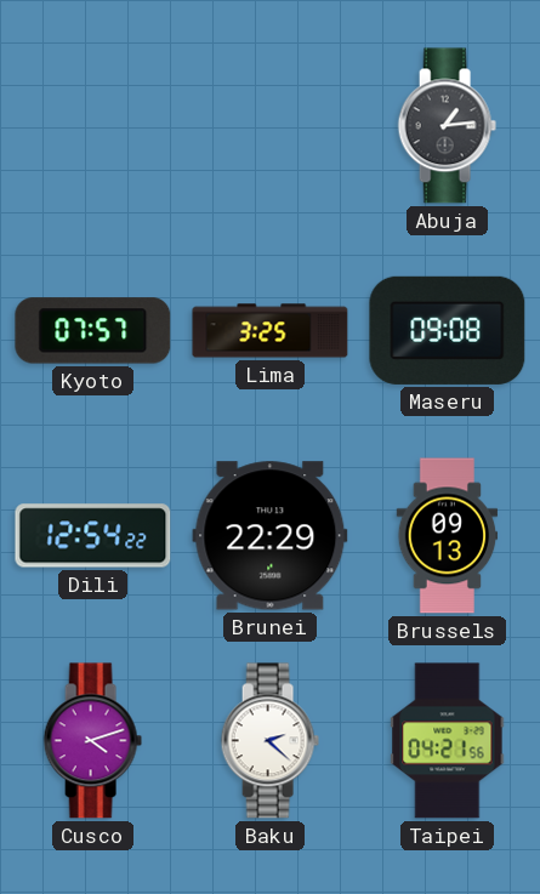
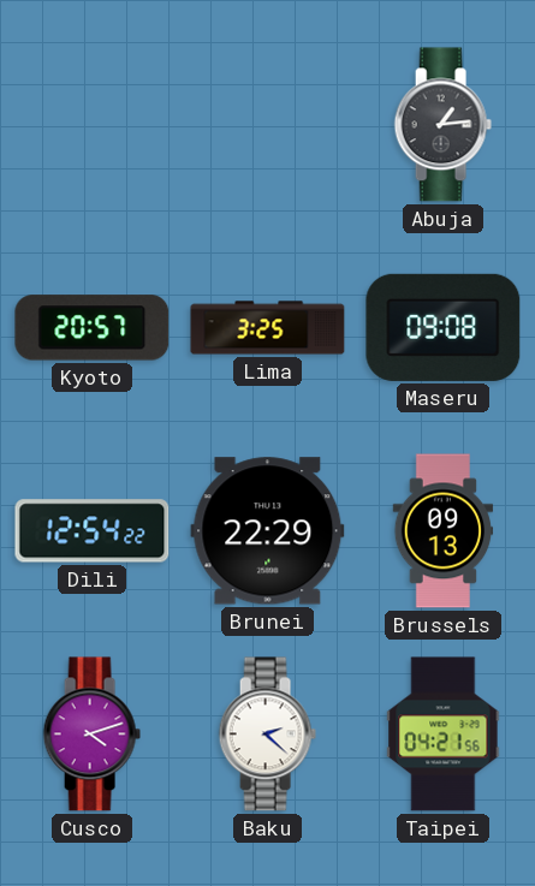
Kyoto: 07:57 -> 20:57 (93, 328)
